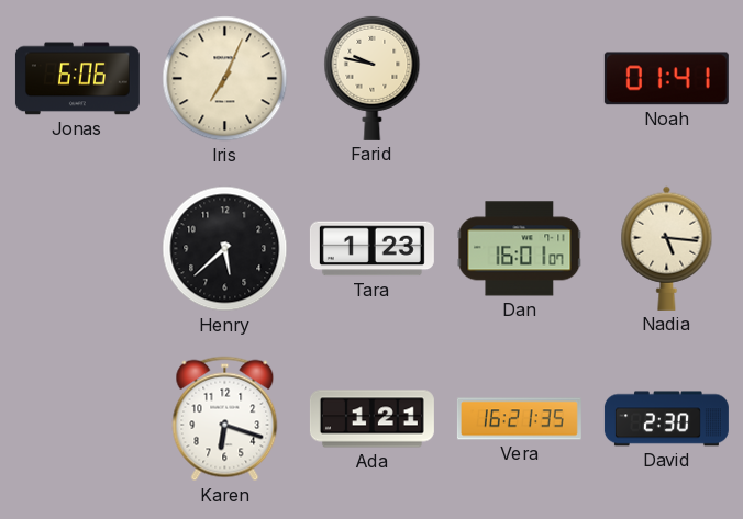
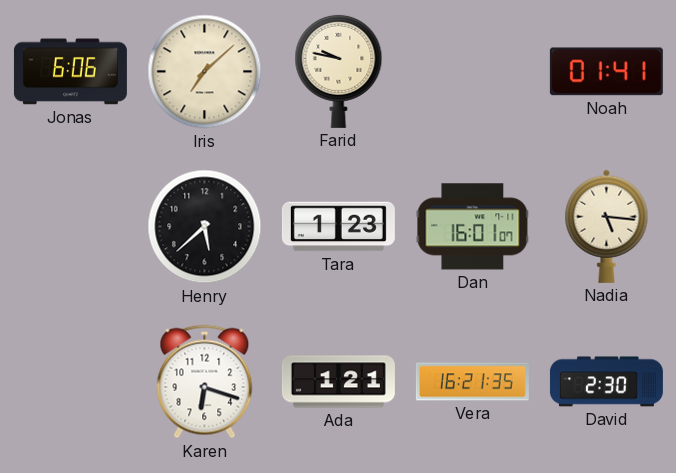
Iris: 7:04 -> 7:08 (205, 72)
